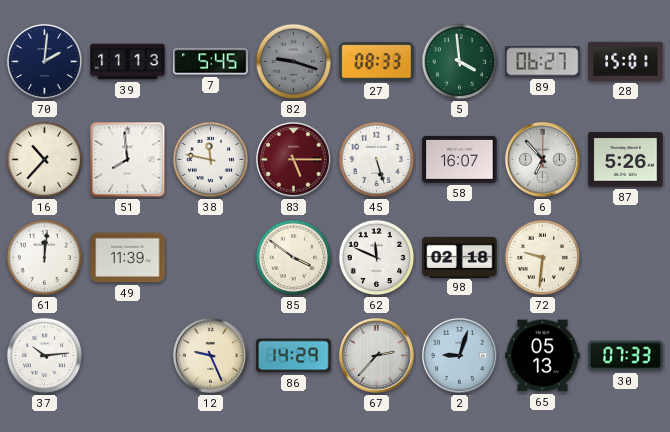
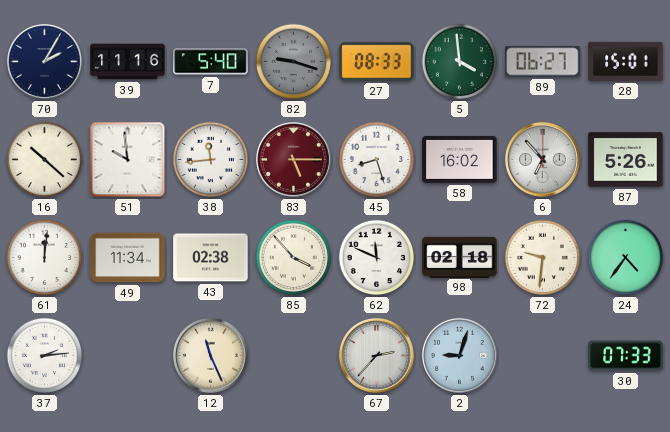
70: 2:01 -> 2:05 (44, 61)
39: 11:13 -> 11:16 (128, 62)
7: 5:45 -> 5:40 (211, 62)
16: 10:37 -> 10:22 (45, 160)
51: 7:59 -> 9:59 (128, 160)
38: 11:47 -> 11:44 (211, 160)
45: 5:27 -> 8:27 (377, 160)
58: 16:07 -> 16:02 (460, 159)
49: 11:39 -> 11:34 (128, 258)
43: none -> 02:38 (211, 258)
85: 3:51 -> 3:53 (294, 258)
24: none -> 4:36 (626, 258)
37: 10:14 -> 2:14 (45, 356)
12: 9:26 -> 11:26 (210, 355)
86: 14:29 -> none (294, 356)
65: 05:13 -> none (543, 356)
